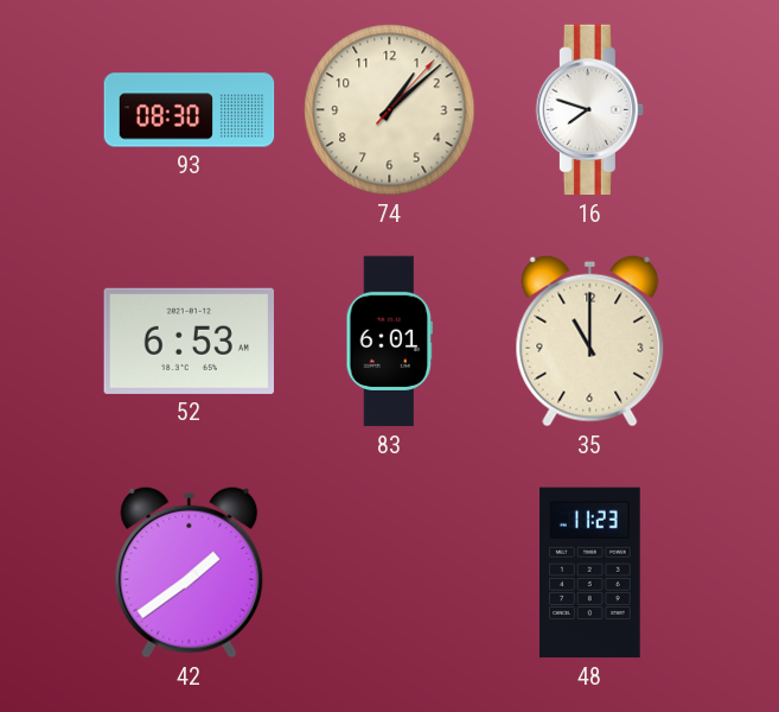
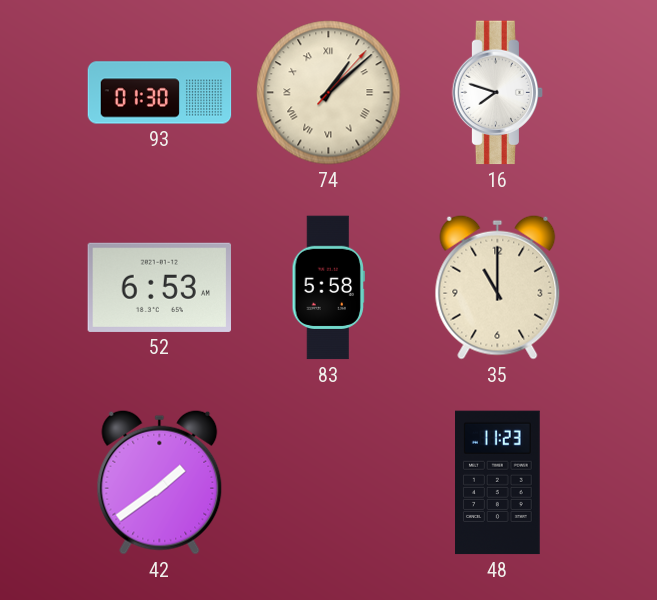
93: 08:30 -> 01:30 (160, 93)
74 numerals: Arabic -> Roman (329, 93)
83: 6:01 -> 5:58 (328, 288)
